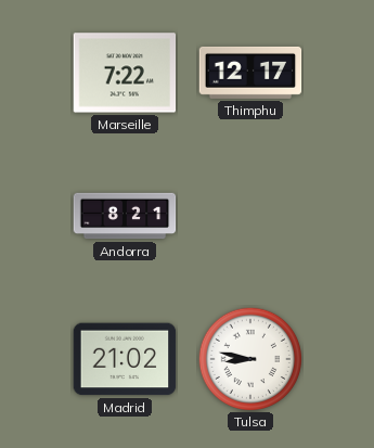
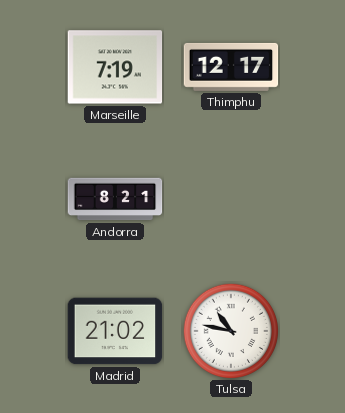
Marseille: 7:22 -> 7:19 (115, 67)
Tulsa: 8:47 -> 10:47 (230, 330)
